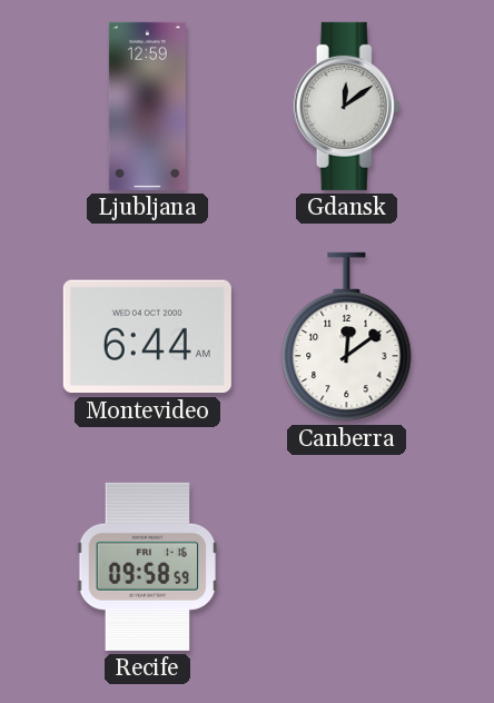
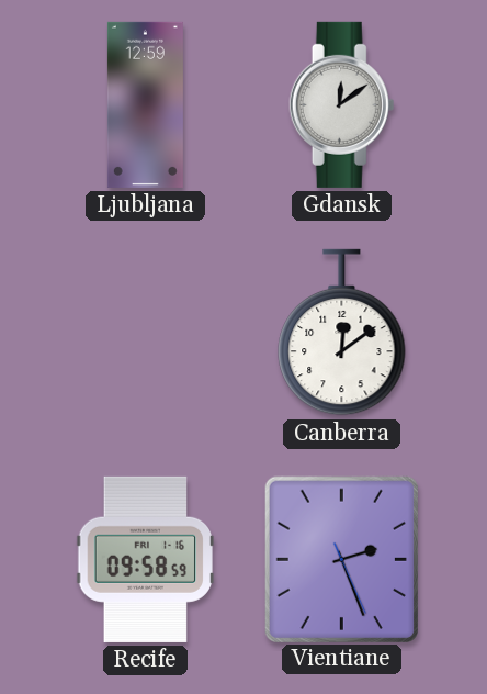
Montevideo: 6:44 -> none (147, 337)
Vientiane: none -> 2:26 (341, 559)
